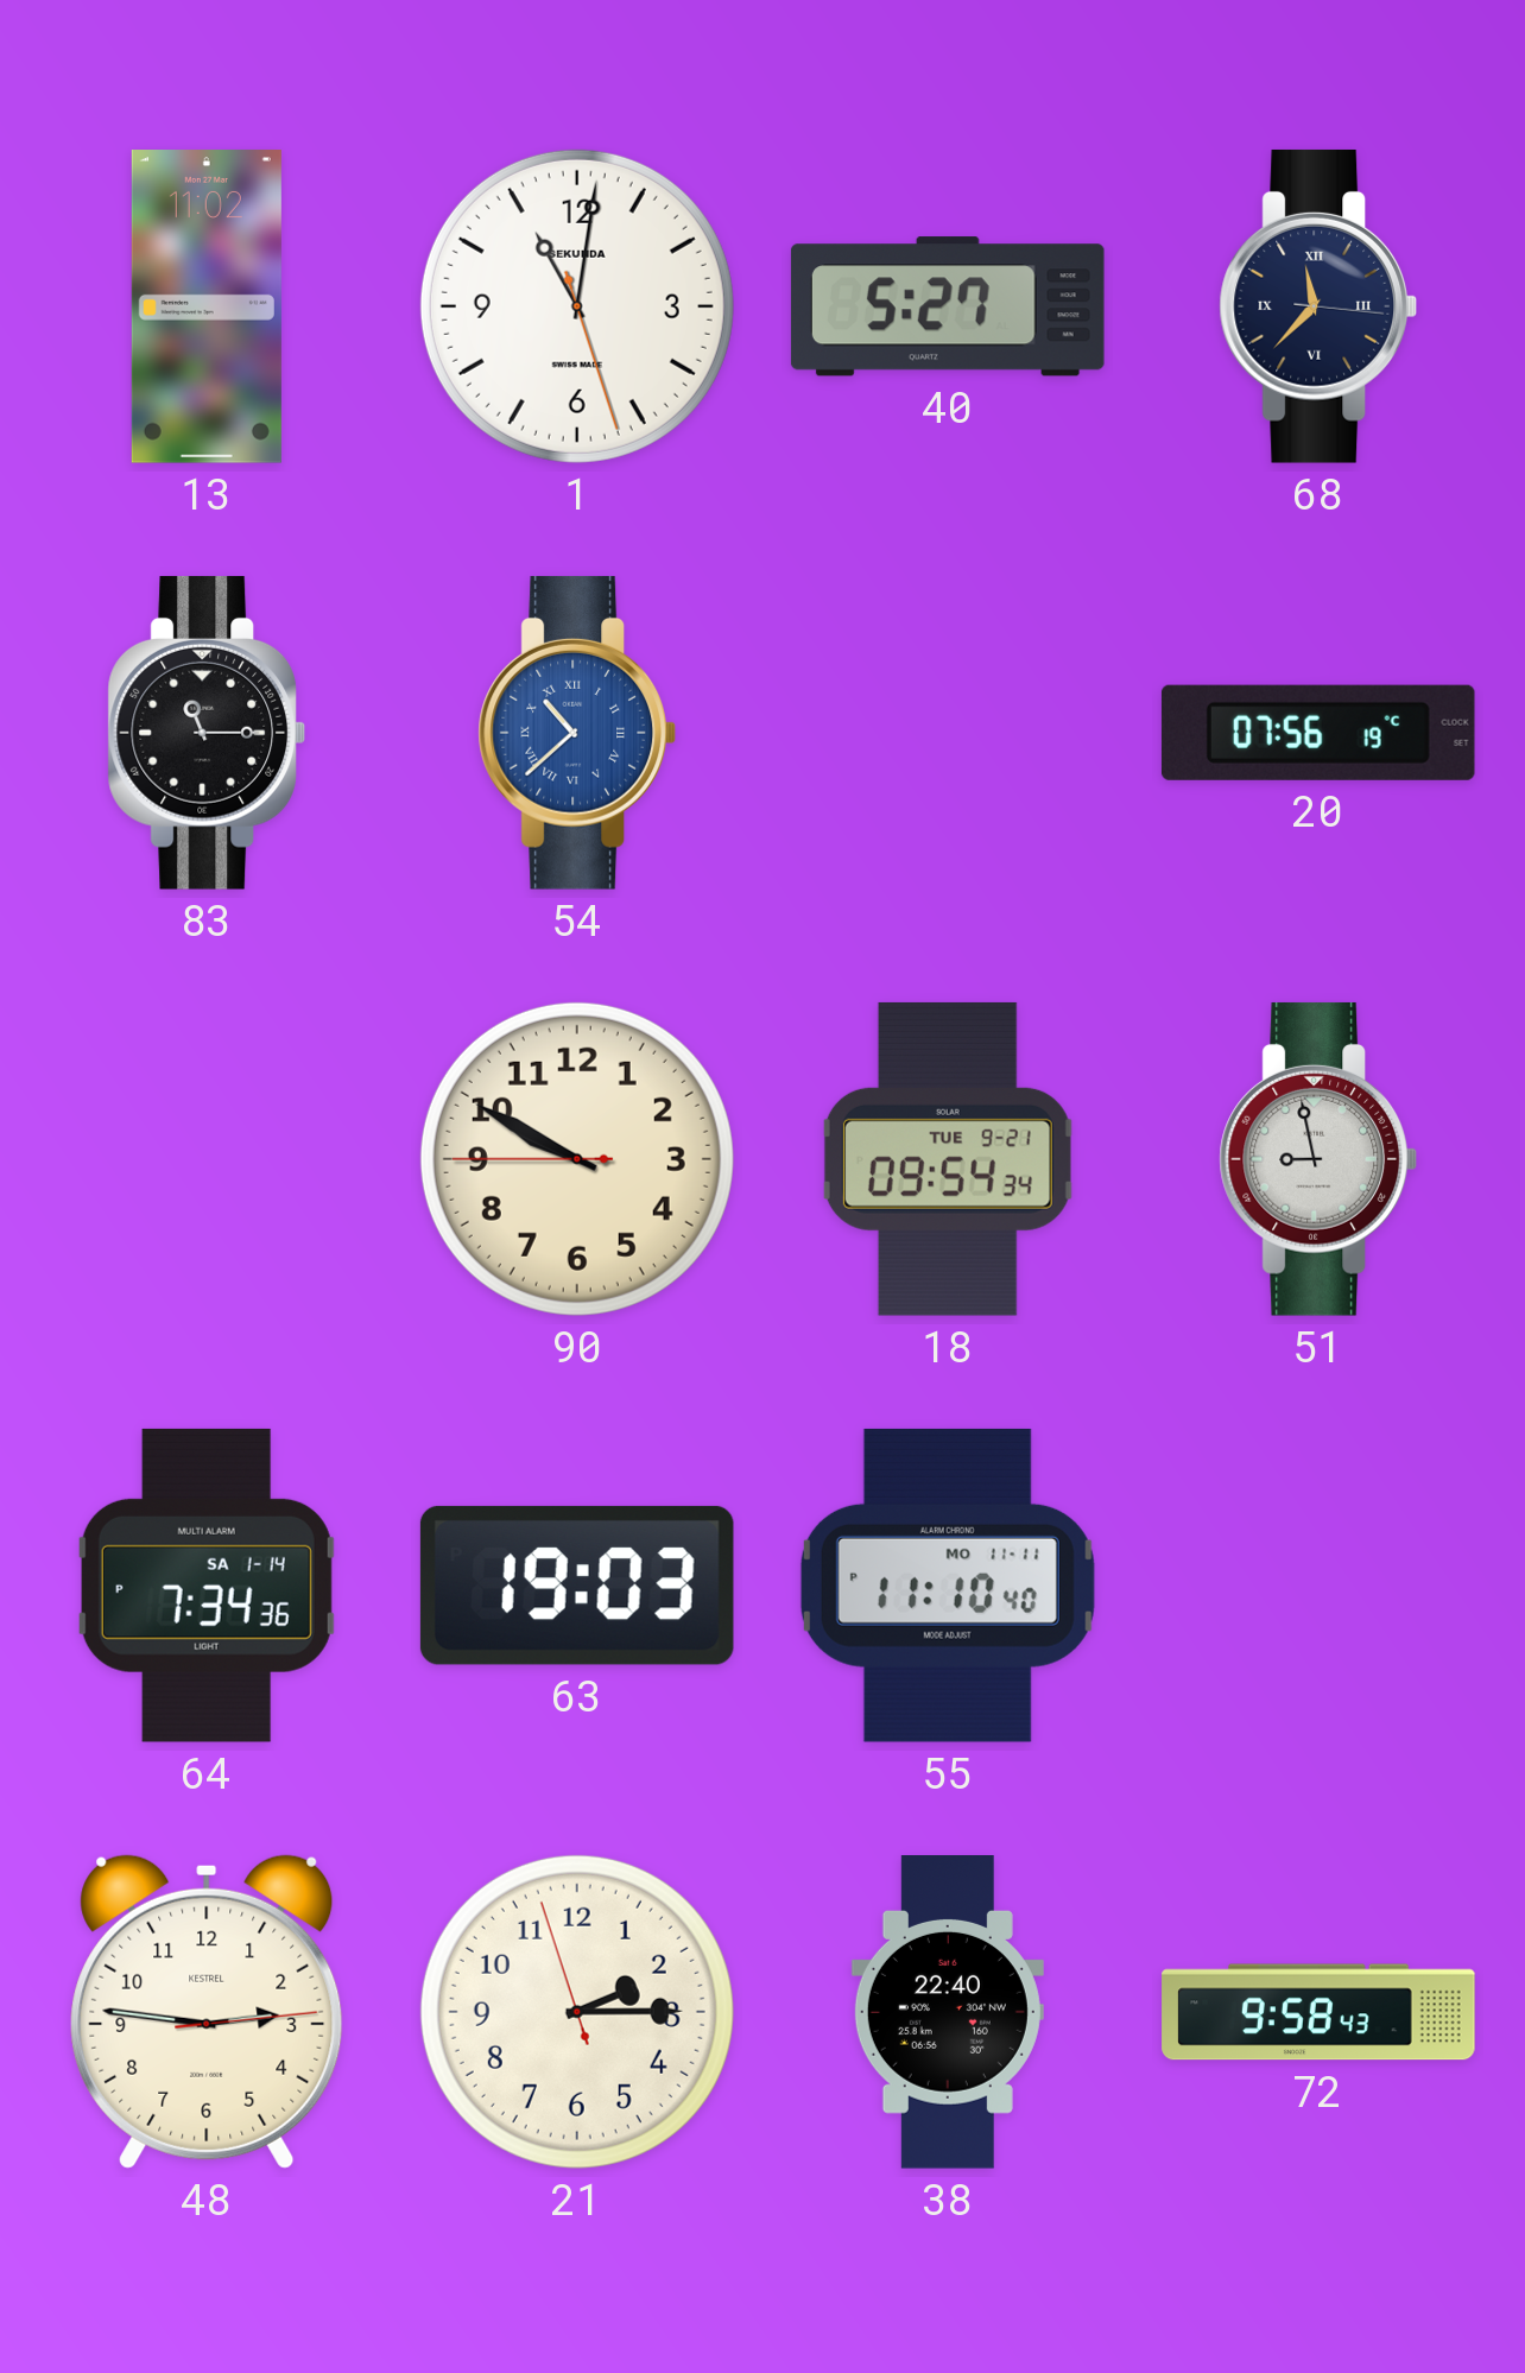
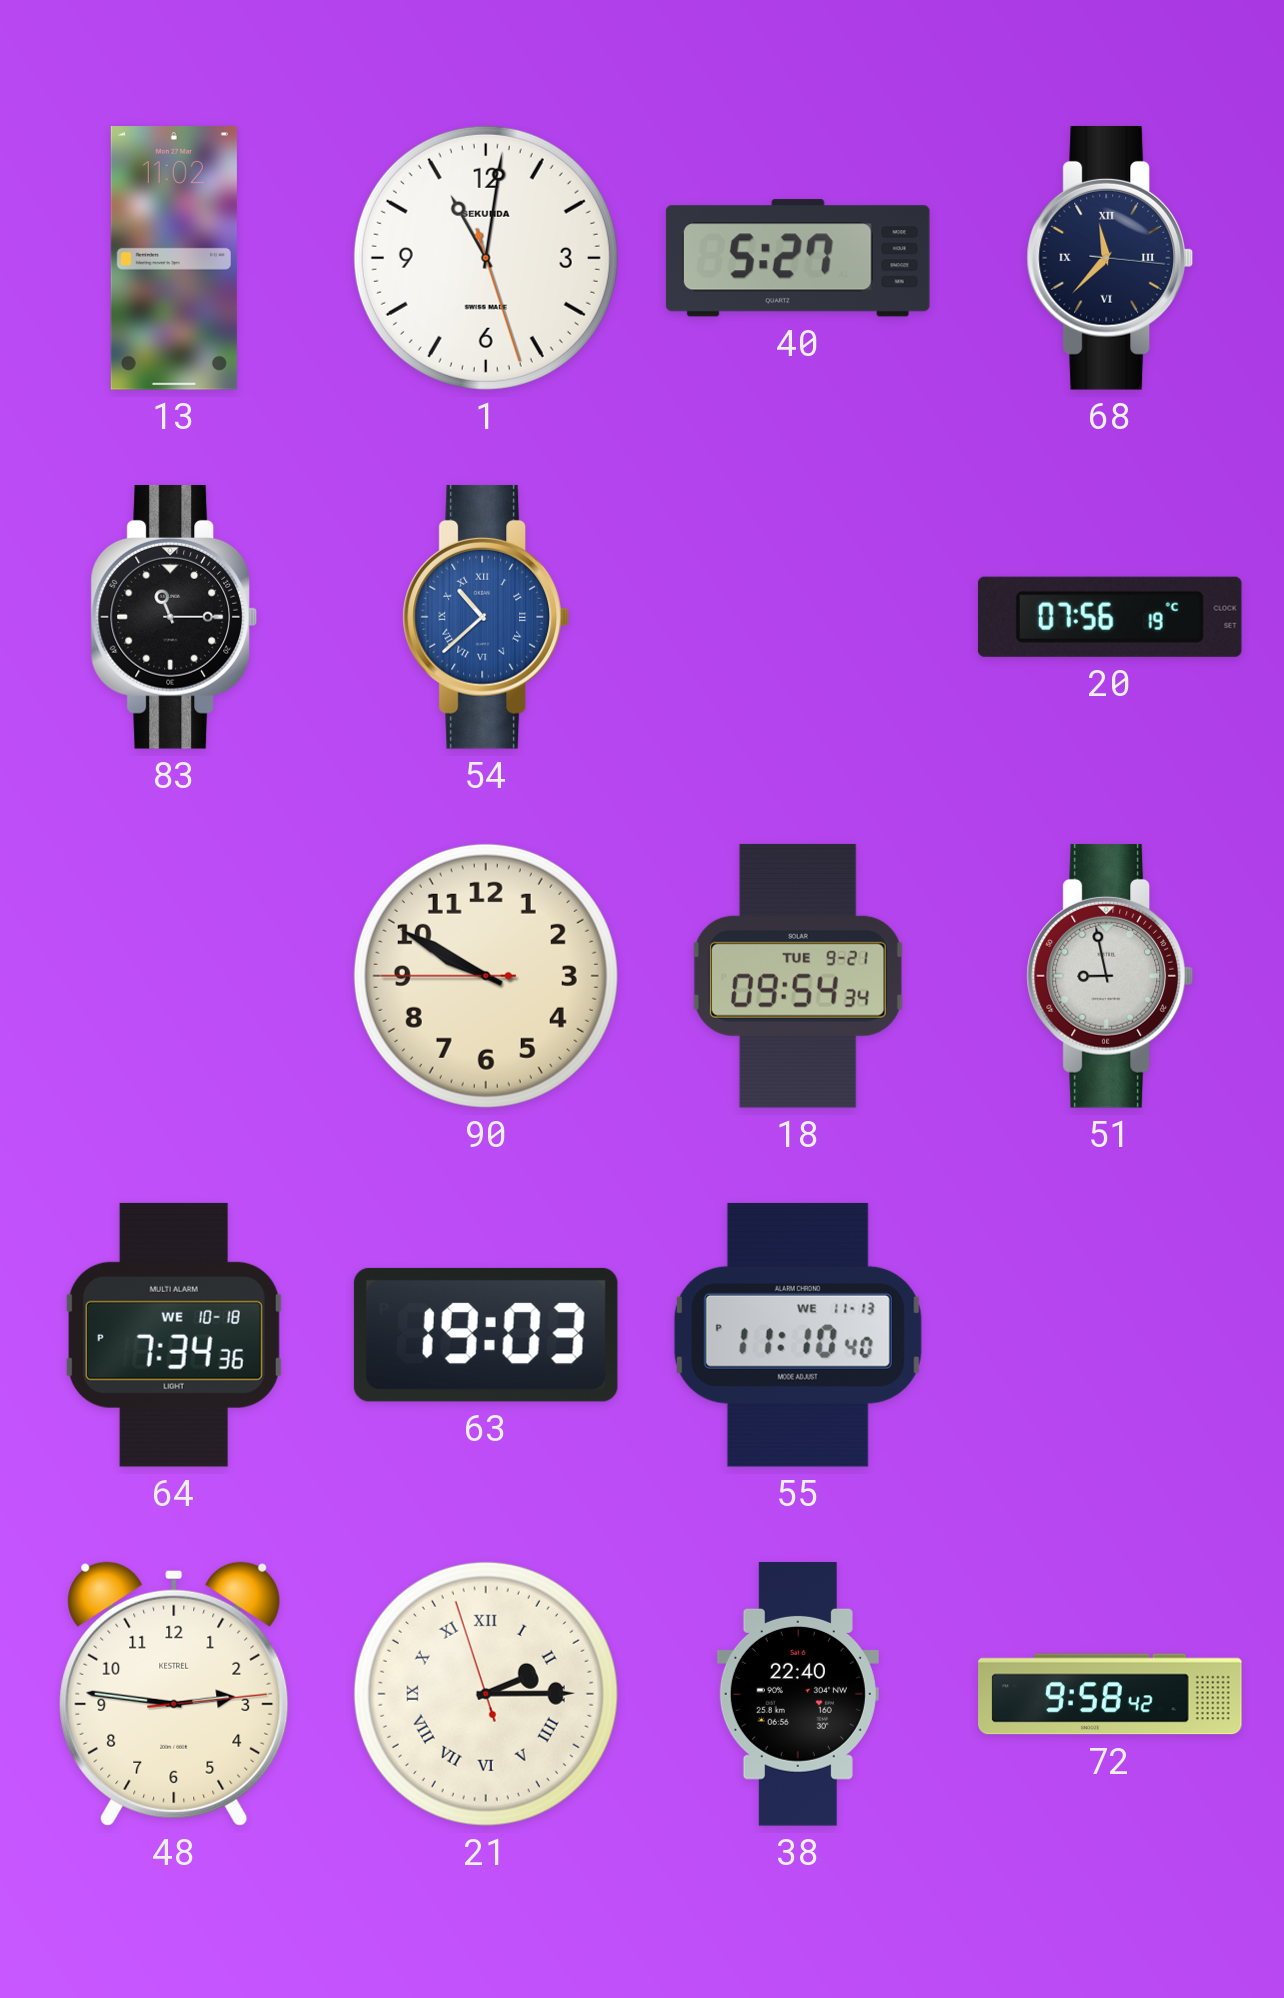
64 date: SA 1-14 -> WE 10-18 (174, 1335)
55 date: MO 11-11 -> WE 11-13 (798, 1335)
21 numerals: Arabic -> Roman (486, 1694)
72: 9:58:43 -> 9:58:42 (1110, 1694)
